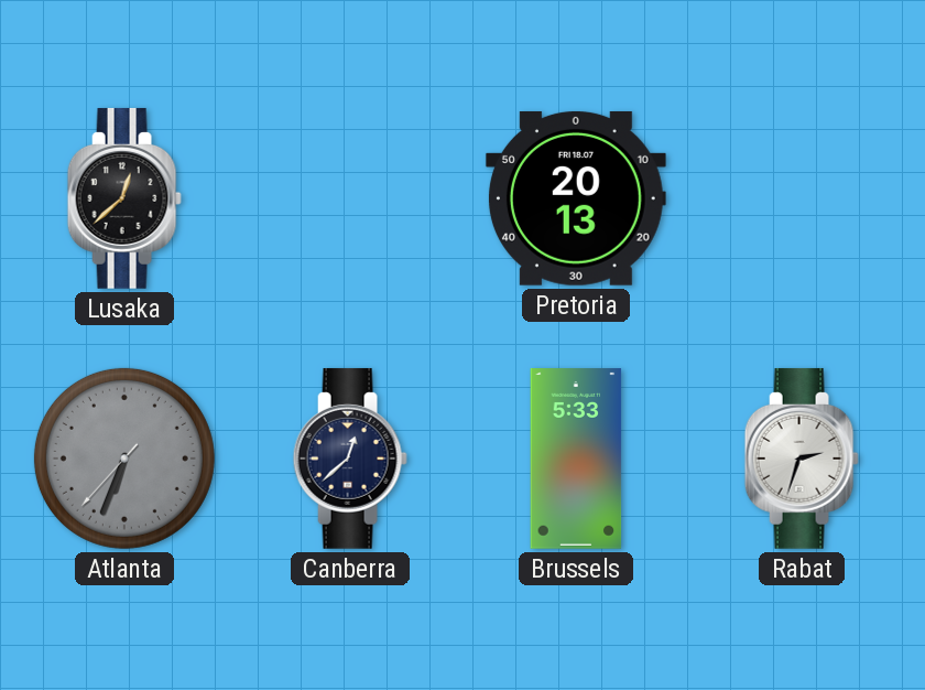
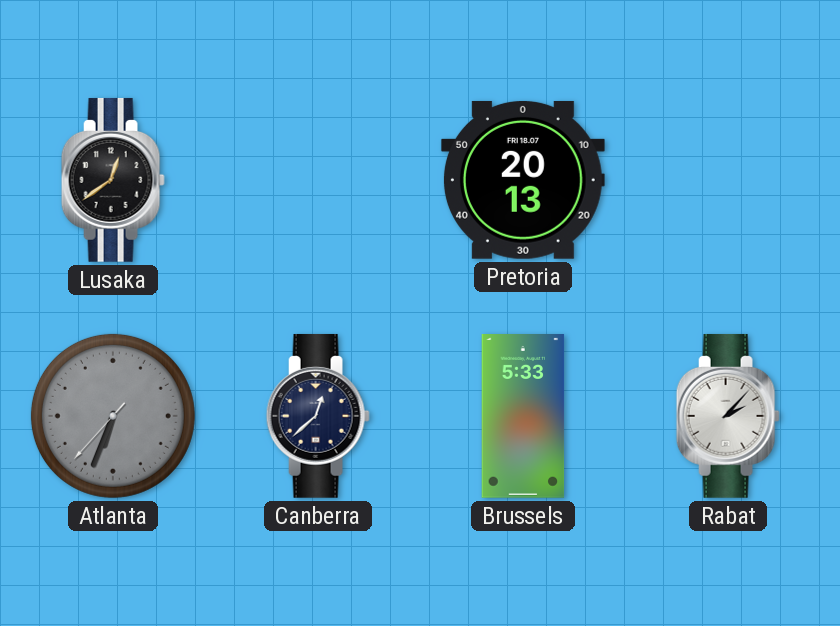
Lusaka: 12:38 -> 12:39 (113, 180)
Rabat: 2:33 -> 2:07 (728, 416)
